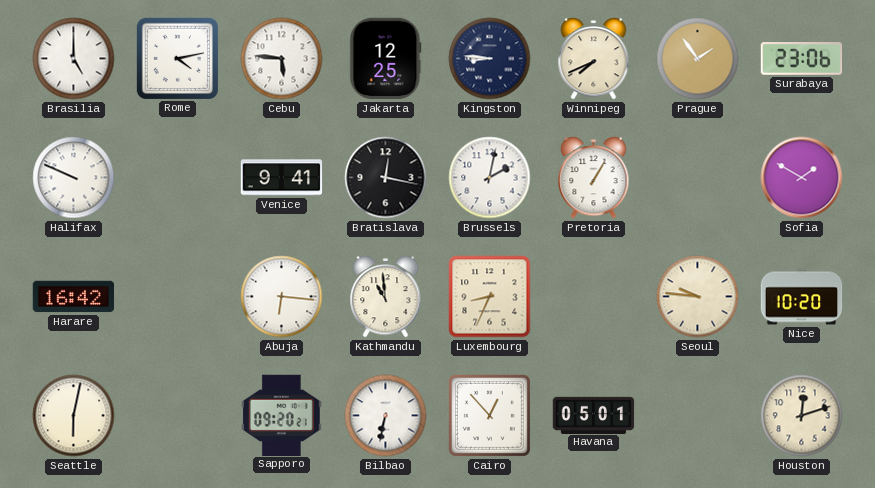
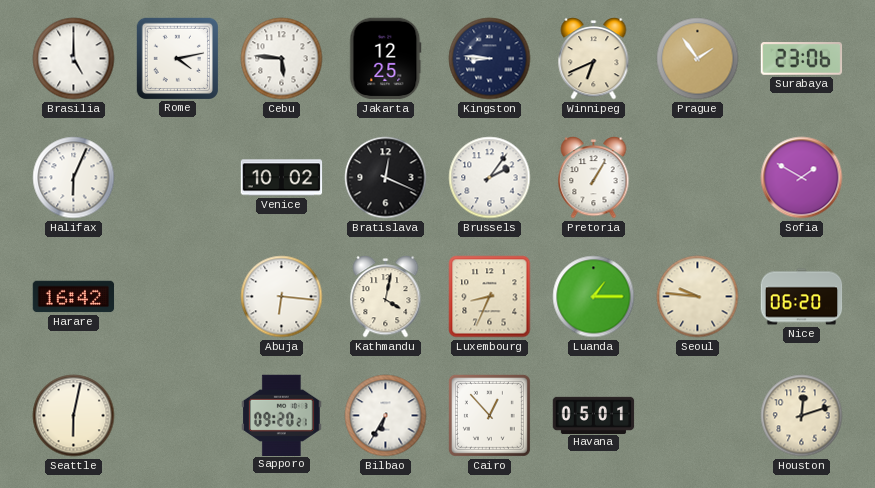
Winnipeg: 7:41 -> 6:41 (594, 59)
Halifax: 9:49 -> 6:04 (74, 178)
Venice: 9:41 -> 10:02 (282, 178)
Bratislava: 12:17 -> 12:19 (386, 178)
Brussels: 2:02 -> 2:06 (490, 178)
Kathmandu: 10:59 -> 4:02 (386, 297)
Luanda: none -> 1:15 (594, 297)
Nice: 10:20 -> 06:20 (802, 297)
Bilbao: 6:32 -> 6:35 (386, 416)
